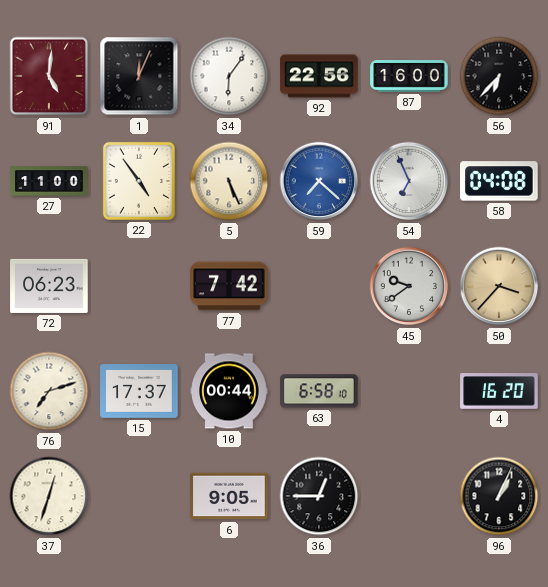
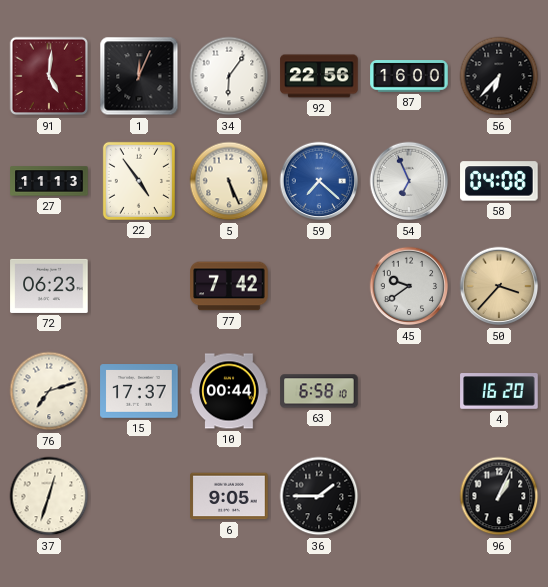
27: 11:00 -> 11:13 (49, 181)
36: 12:45 -> 1:45 (319, 496)
